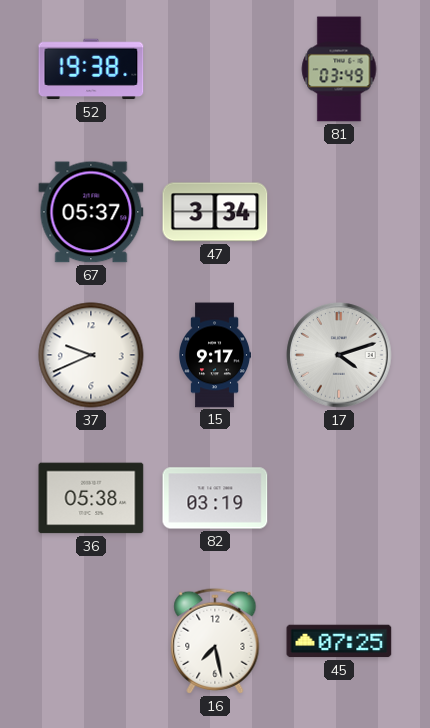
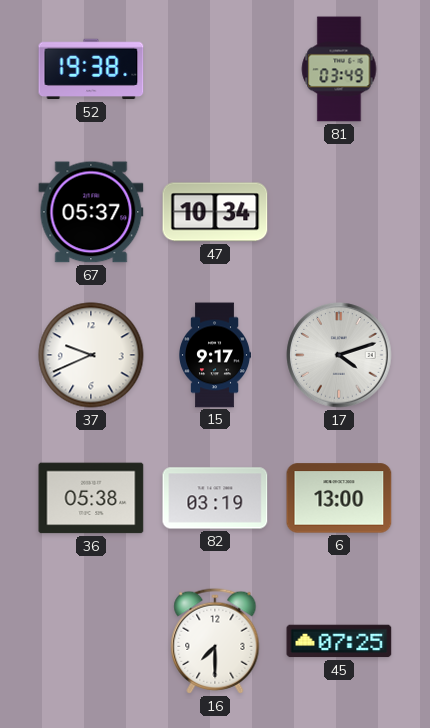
47: 3:34 -> 10:34 (215, 212)
6: none -> 13:00 (339, 498)
16: 7:28 -> 7:30 (215, 641)
